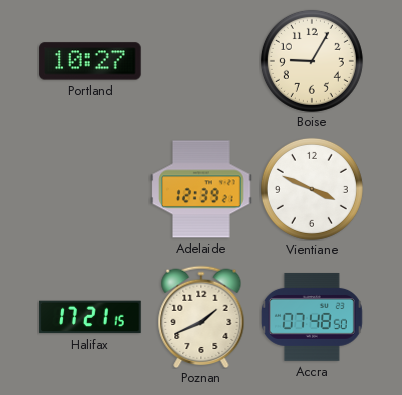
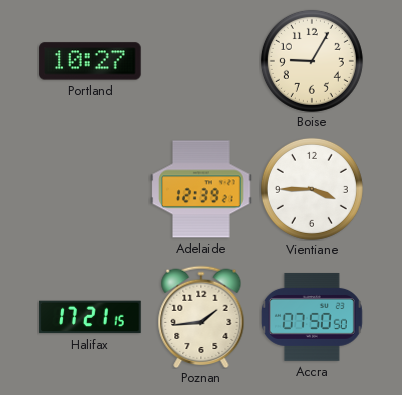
Vientiane: 3:49 -> 3:45 (312, 189)
Poznan: 1:41 -> 1:44 (201, 317)
Accra: 07:48 -> 07:50 (312, 317)
